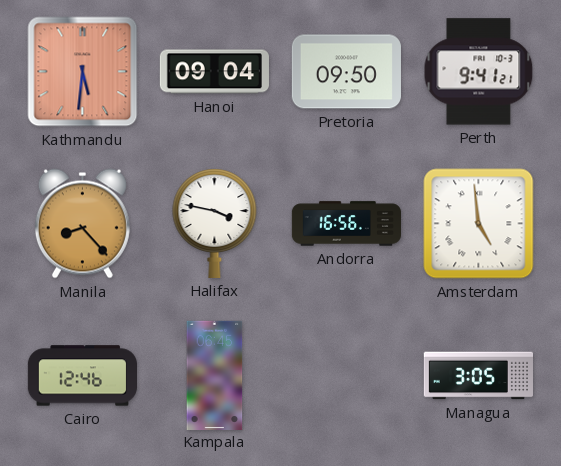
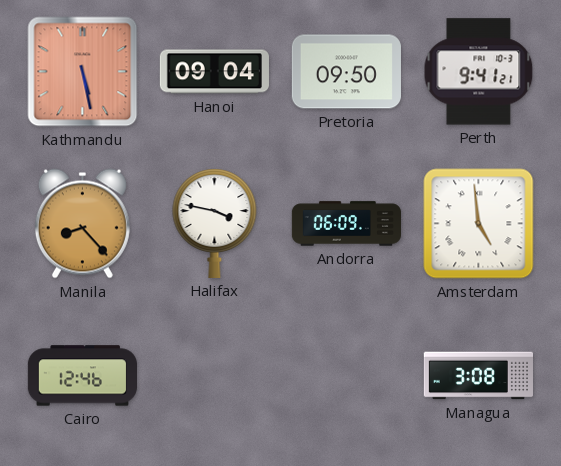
Kathmandu: 5:31 -> 5:28 (83, 72)
Andorra: 16:56 -> 06:09 (346, 224)
Kampala: 06:45 -> none (215, 375)
Managua: 3:05 -> 3:08 (478, 376)
